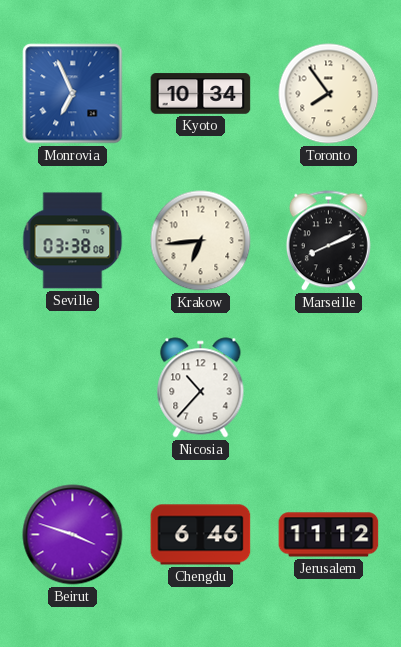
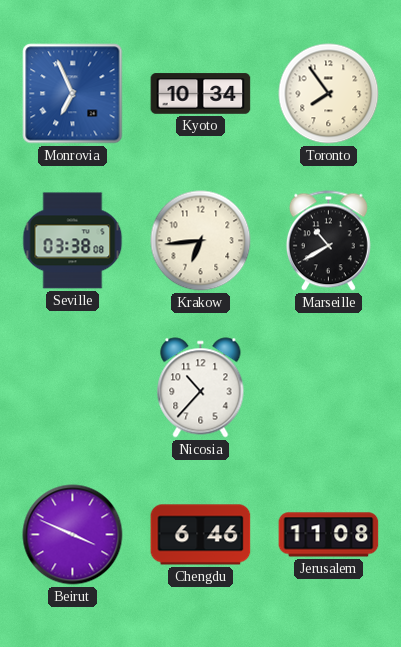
Marseille: 8:11 -> 10:40 (328, 241)
Beirut: 3:48 -> 3:49 (73, 535)
Jerusalem: 11:12 -> 11:08 (329, 535)
